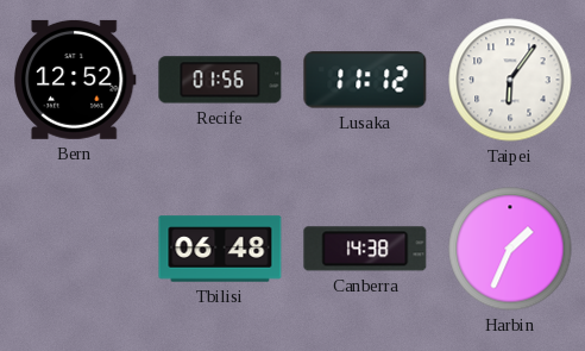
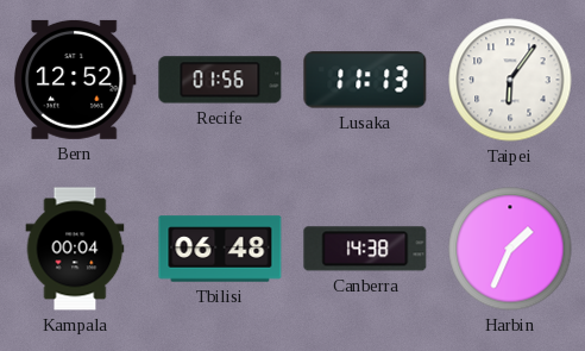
Lusaka: 11:12 -> 11:13 (365, 80)
Kampala: none -> 00:04 (75, 249)
